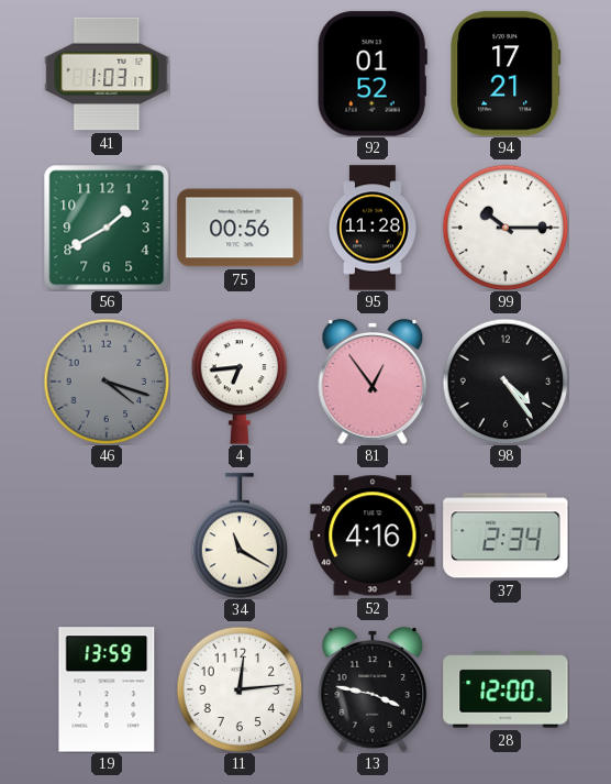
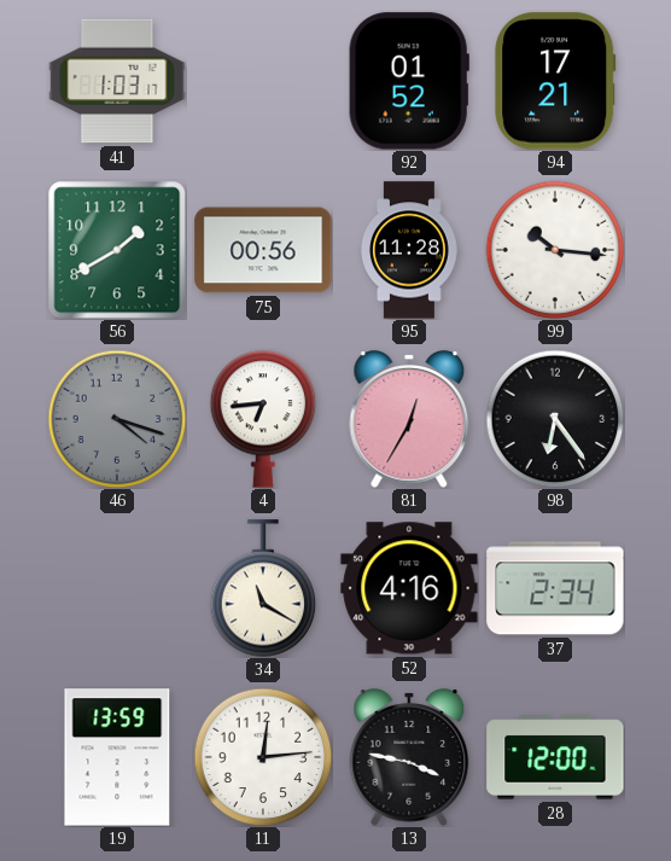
99: 10:15 -> 10:16 (555, 250)
81: 12:54 -> 12:35 (409, 419)
98: 4:24 -> 6:24 (555, 419)
